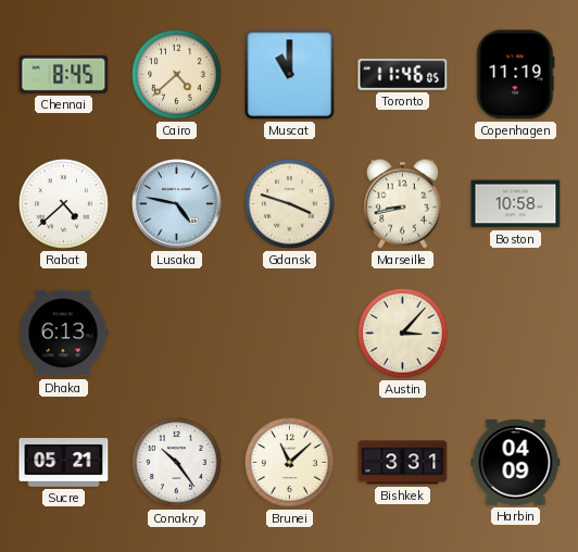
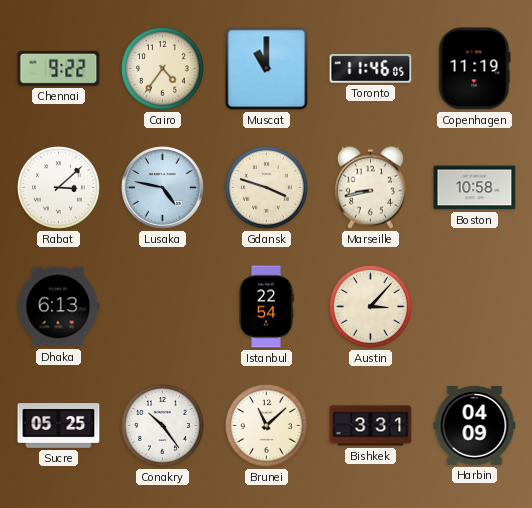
Chennai: 8:45 -> 9:22 (59, 68)
Cairo: 4:38 -> 4:36 (163, 69)
Rabat: 4:38 -> 3:08 (59, 188)
Istanbul: none -> 22:54 (266, 307)
Sucre: 05:21 -> 05:25 (59, 426)
